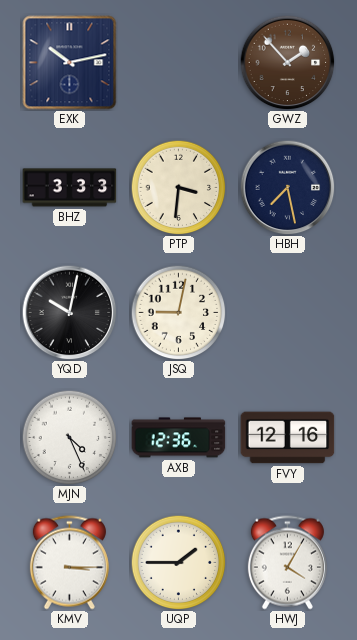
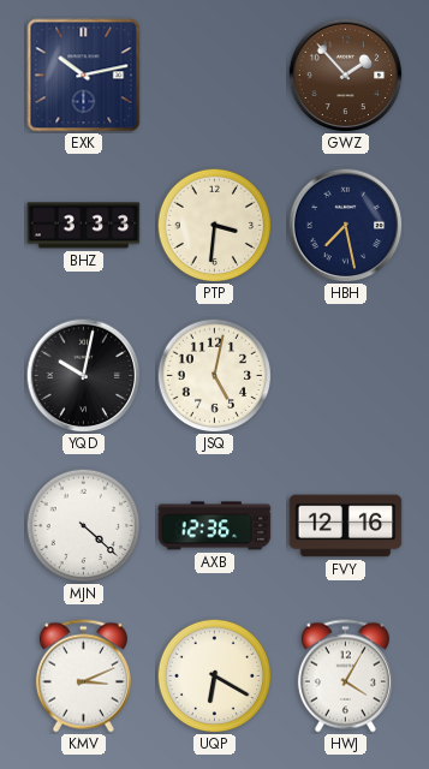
JSQ: 9:02 -> 5:02 (214, 375)
MJN: 4:26 -> 4:22 (83, 525)
KMV: 3:15 -> 3:11 (83, 676)
UQP: 1:45 -> 6:20 (214, 675)
